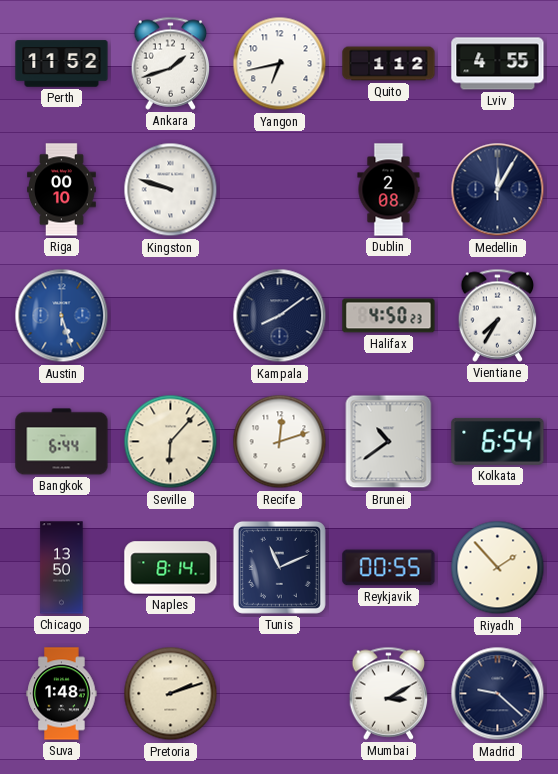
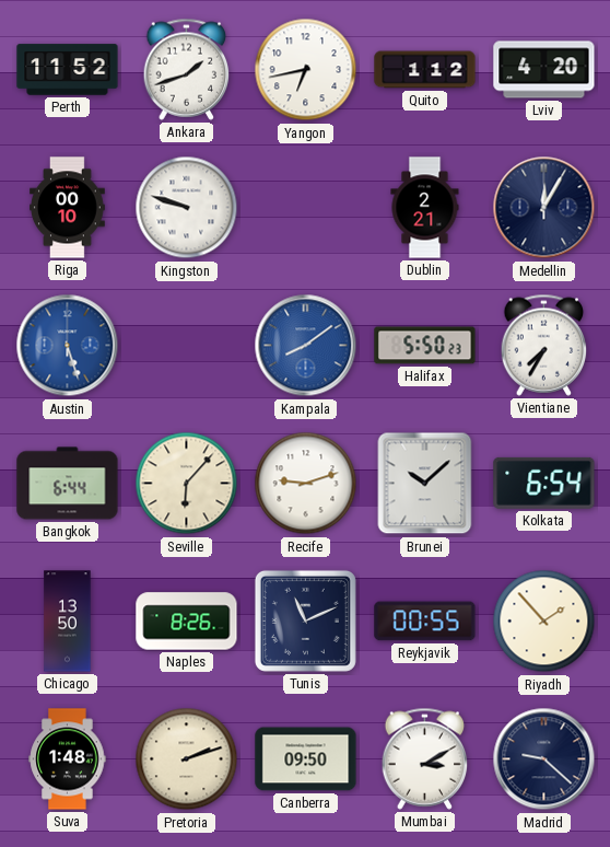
Lviv: 4:55 -> 4:20 (544, 70)
Dublin: 2:08 -> 2:21 (425, 208)
Kampala dial: navy -> blue (306, 346)
Halifax: 4:50 -> 5:50 (425, 346)
Recife: 12:12 -> 9:12 (306, 484)
Brunei: 10:39 -> 10:08 (425, 484)
Naples: 8:14 -> 8:26 (187, 622)
Canberra: none -> 09:50 (306, 759)
